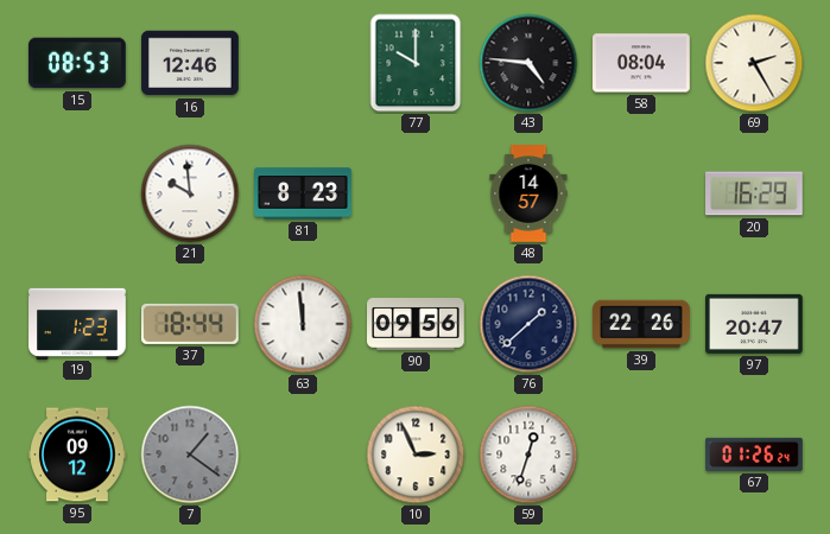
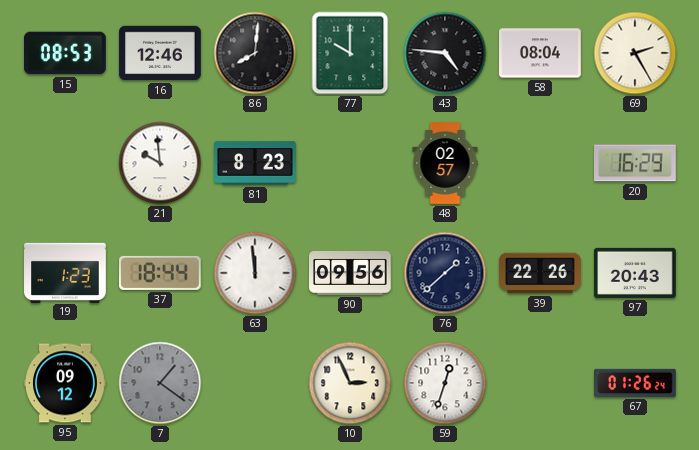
86: none -> 8:01 (255, 53)
48: 14:57 -> 02:57 (445, 163)
97: 20:47 -> 20:43 (636, 273)
